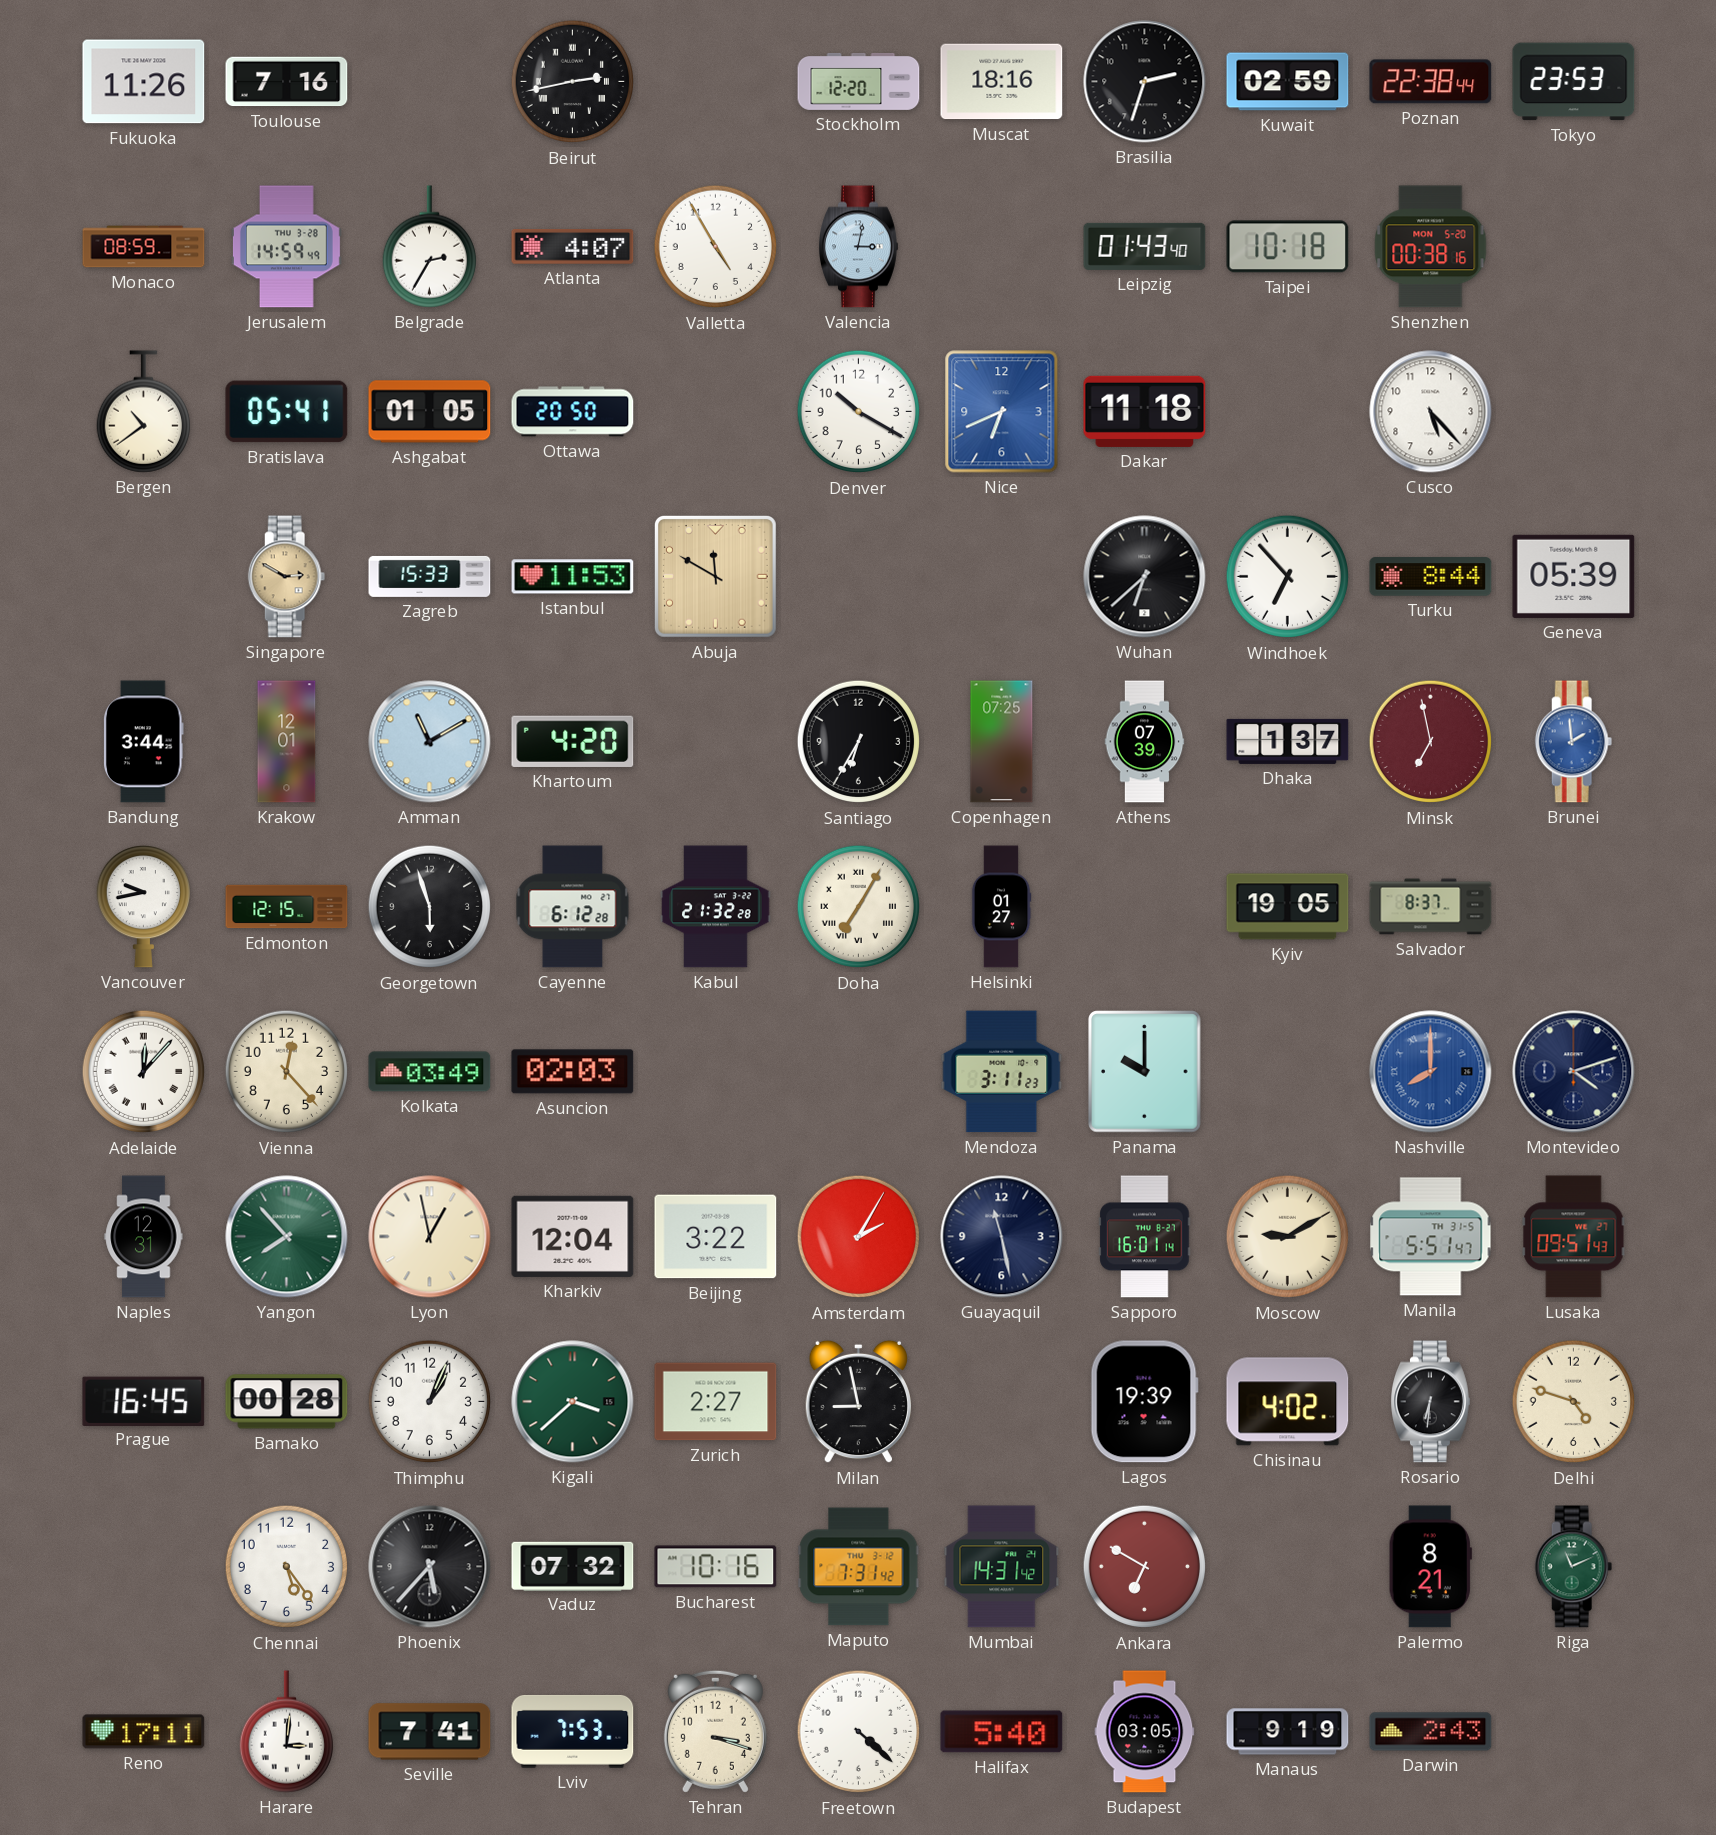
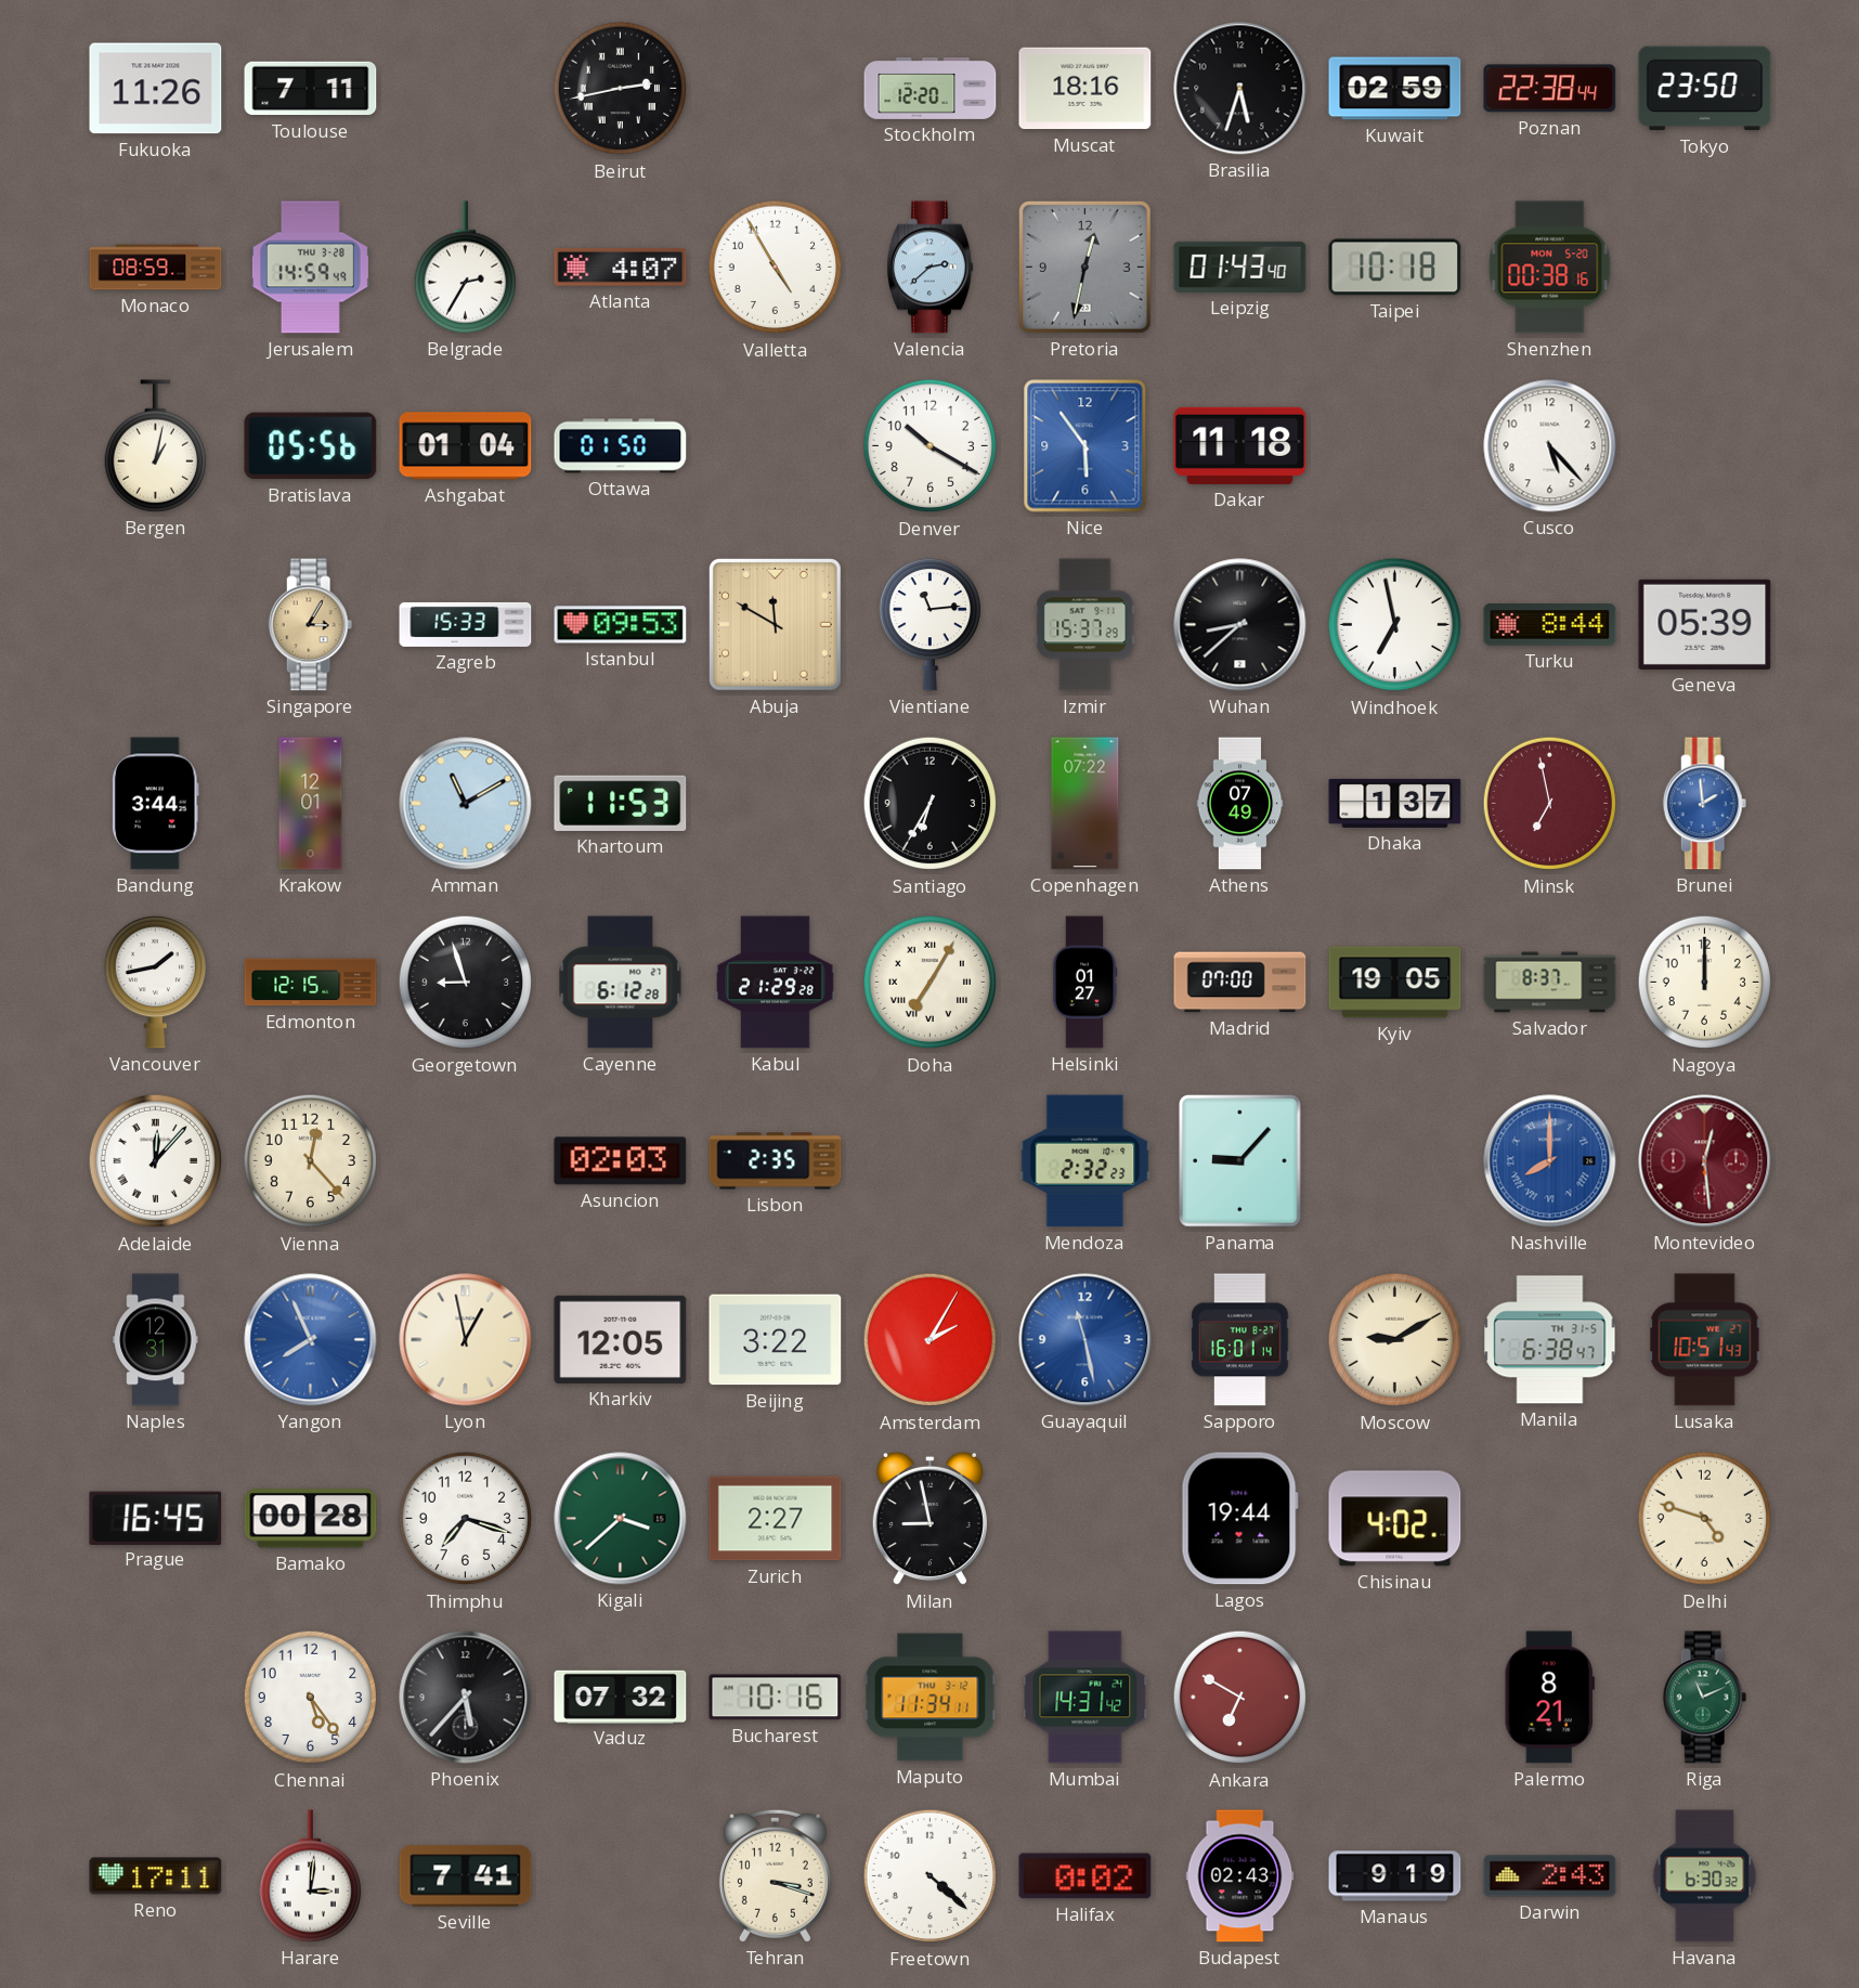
Toulouse: 7:16 -> 7:11 (311, 89)
Brasilia: 2:33 -> 5:33 (1240, 89)
Tokyo: 23:53 -> 23:50 (1705, 89)
Valencia: 3:02 -> 2:38 (931, 268)
Pretoria: none -> 12:32 (1084, 267)
Bergen: 10:39 -> 1:02 (155, 446)
Bratislava: 05:41 -> 05:56 (311, 446)
Ashgabat: 01:05 -> 01:04 (466, 446)
Ottawa: 20:50 -> 01:50 (621, 446)
Nice: 6:41 -> 5:54 (1085, 446)
Singapore: 2:50 -> 3:05 (311, 625)
Istanbul: 11:53 -> 09:53 (621, 625)
Vientiane: none -> 11:14 (929, 624)
Izmir: none -> 15:37 (1085, 625)
Wuhan: 6:38 -> 8:38 (1240, 625)
Windhoek: 6:53 -> 6:58 (1395, 625)
Khartoum: 4:20 -> 11:53 (621, 803)
Copenhagen: 07:25 -> 07:22 (1085, 804)
Athens: 07:39 -> 07:49 (1240, 804)
Vancouver: 9:43 -> 1:43 (155, 982)
Georgetown: 5:57 -> 8:57 (466, 983)
Kabul: 21:32 -> 21:29 (776, 983)
Madrid: none -> 07:00 (1240, 983)
Nagoya: none -> 12:00 (1705, 983)
Kolkata: 03:49 -> none (430, 1072)
Lisbon: none -> 2:35 (776, 1161)
Mendoza: 3:11 -> 2:32 (1085, 1161)
Panama: 10:00 -> 9:07 (1240, 1161)
Montevideo: 4:12 -> 12:29 (1705, 1161)
Montevideo dial: navy -> burgundy (1705, 1161)
Yangon: 7:53 -> 7:56 (311, 1340)
Yangon dial: green -> blue (311, 1340)
Kharkiv: 12:04 -> 12:05 (621, 1339)
Guayaquil dial: navy -> blue (1085, 1340)
Manila: 5:51 -> 6:38 (1550, 1340)
Lusaka: 09:51 -> 10:51 (1705, 1340)
Thimphu: 1:04 -> 7:18 (466, 1519)
Lagos: 19:39 -> 19:44 (1239, 1519)
Rosario: 6:31 -> none (1431, 1402)
Maputo: 7:31 -> 11:34 (931, 1698)
Lviv: 7:53 -> none (573, 1731)
Halifax: 5:40 -> 0:02 (1085, 1876)
Budapest: 03:05 -> 02:43 (1240, 1876)
Havana: none -> 6:30 (1705, 1876)
